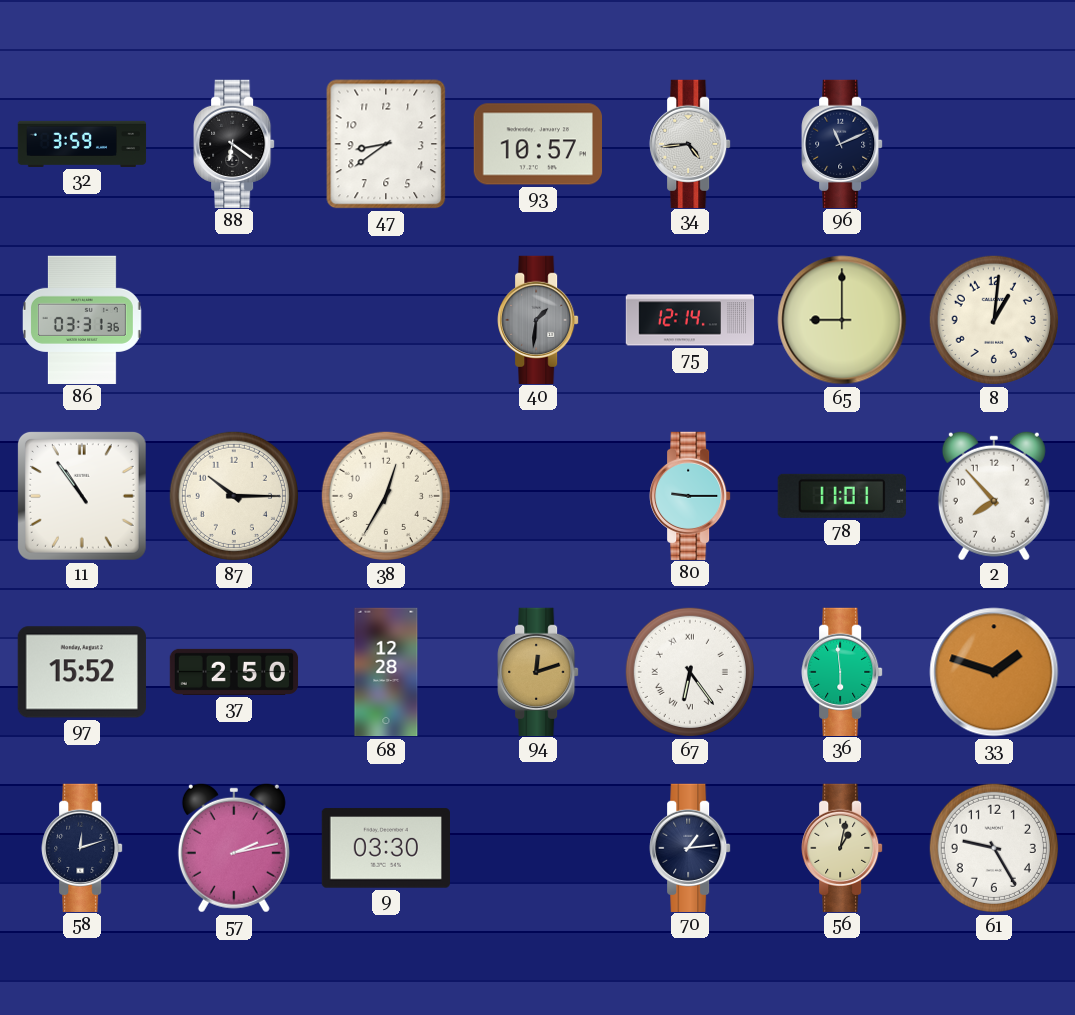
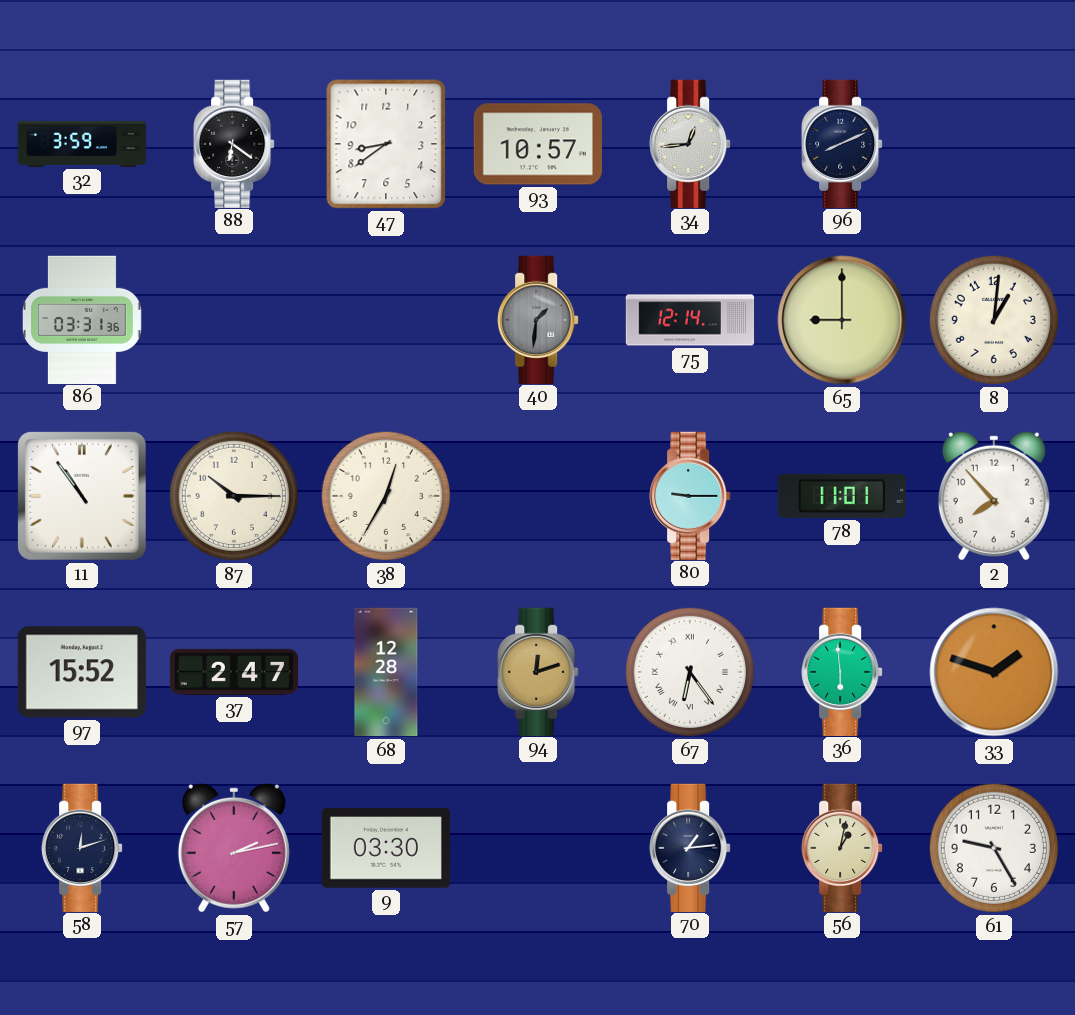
34: 4:44 -> 12:44 (690, 143)
96: 11:11 -> 8:11 (842, 143)
37: 2:50 -> 2:47 (234, 672)
